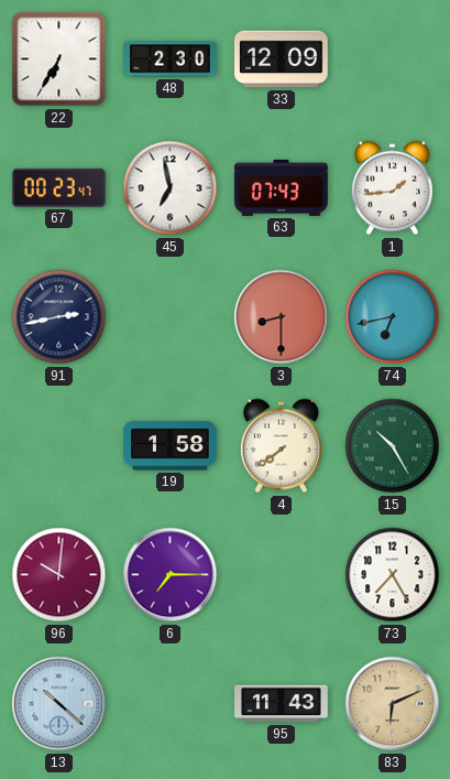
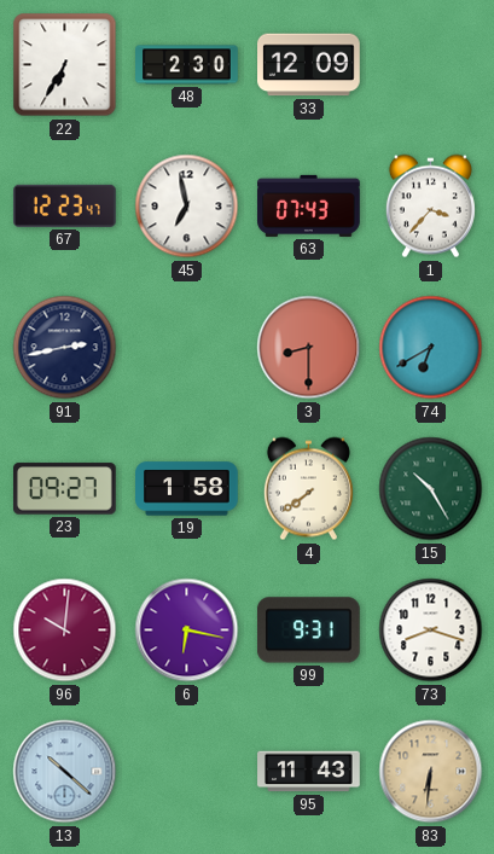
67: 00:23 -> 12:23 (65, 205)
1: 1:44 -> 3:37 (430, 207)
74: 6:43 -> 6:40 (431, 348)
23: none -> 09:27 (65, 489)
6: 7:15 -> 6:17 (187, 631)
99: none -> 9:31 (309, 631)
73: 7:25 -> 8:18 (431, 631)
83: 6:11 -> 6:31 (431, 772)
